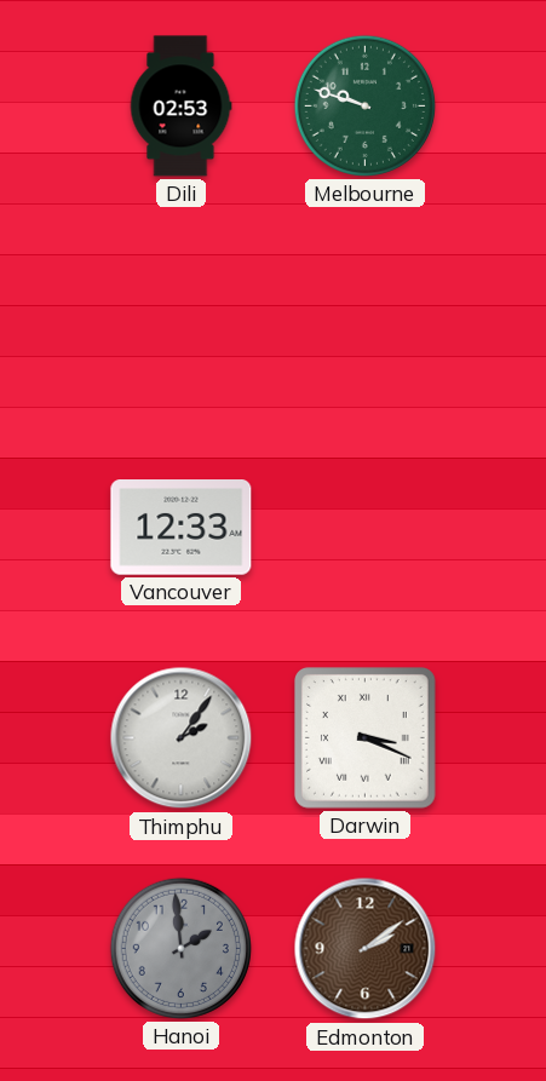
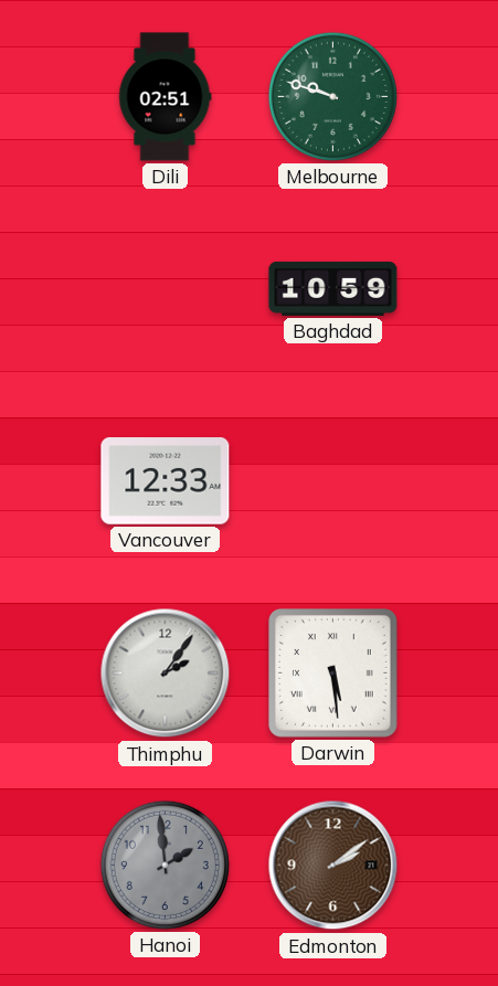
Dili: 02:53 -> 02:51 (165, 97)
Baghdad: none -> 10:59 (333, 288)
Darwin: 3:19 -> 5:29 (333, 674)
